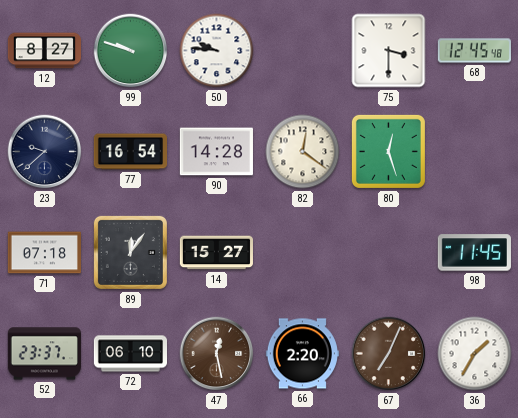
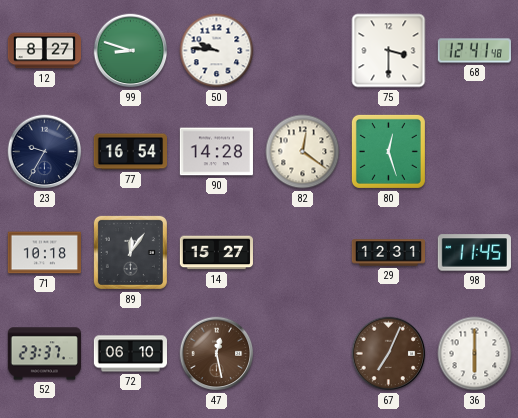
99: 9:48 -> 8:48 (131, 51)
68: 12:45 -> 12:41 (474, 51)
23: 9:38 -> 9:35 (45, 152)
71: 07:18 -> 10:18 (44, 253)
29: none -> 12:31 (388, 253)
66: 2:20 -> none (302, 354)
36: 1:35 -> 6:00 (475, 354)
